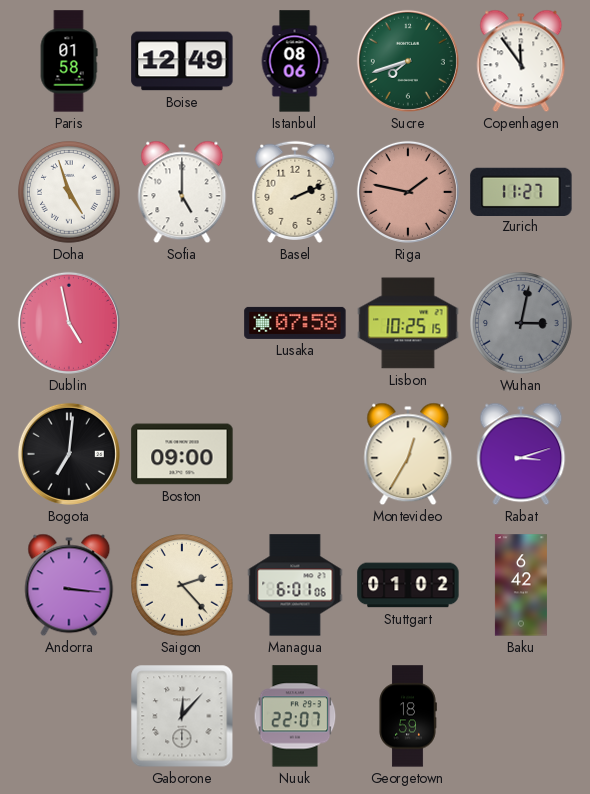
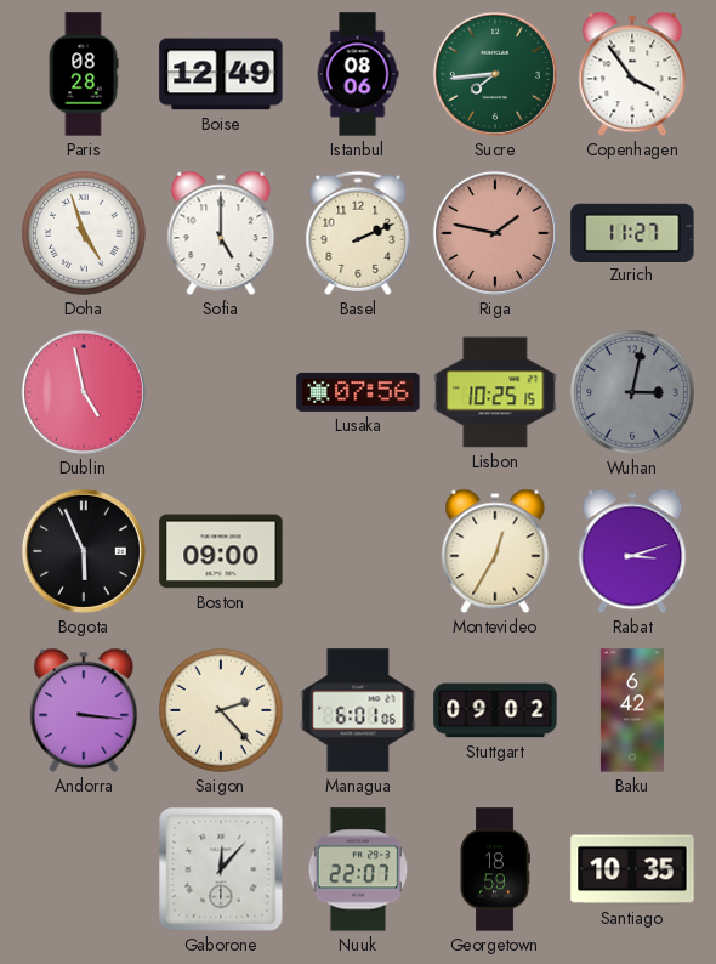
Paris: 01:58 -> 08:28 (84, 74)
Sucre: 7:42 -> 7:44 (495, 74)
Copenhagen: 11:54 -> 3:54 (632, 74)
Lusaka: 07:58 -> 07:56 (358, 392)
Bogota: 7:01 -> 5:56 (84, 551)
Stuttgart: 01:02 -> 09:02 (495, 710)
Santiago: none -> 10:35 (632, 869)
